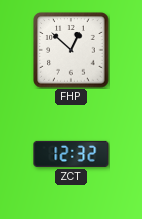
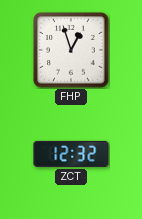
FHP: 12:52 -> 12:57 (71, 50)
